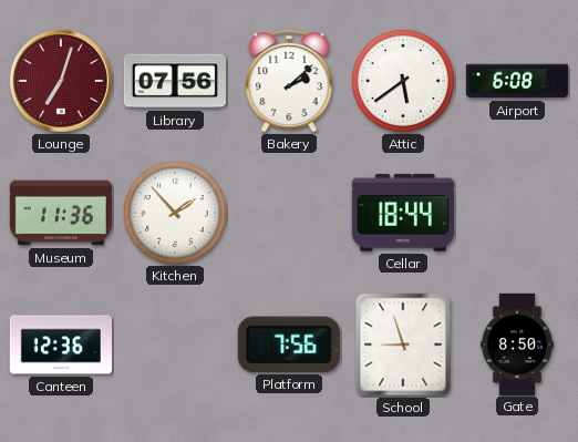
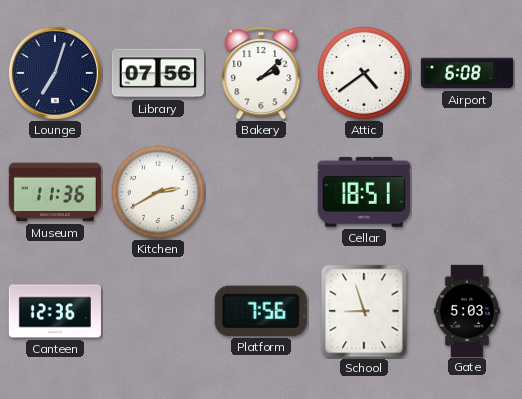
Lounge dial: burgundy -> navy (55, 73)
Attic: 5:39 -> 4:39 (364, 73)
Kitchen: 1:53 -> 2:40 (158, 192)
Cellar: 18:44 -> 18:51 (364, 192)
Gate: 8:50 -> 5:03 (467, 310)
